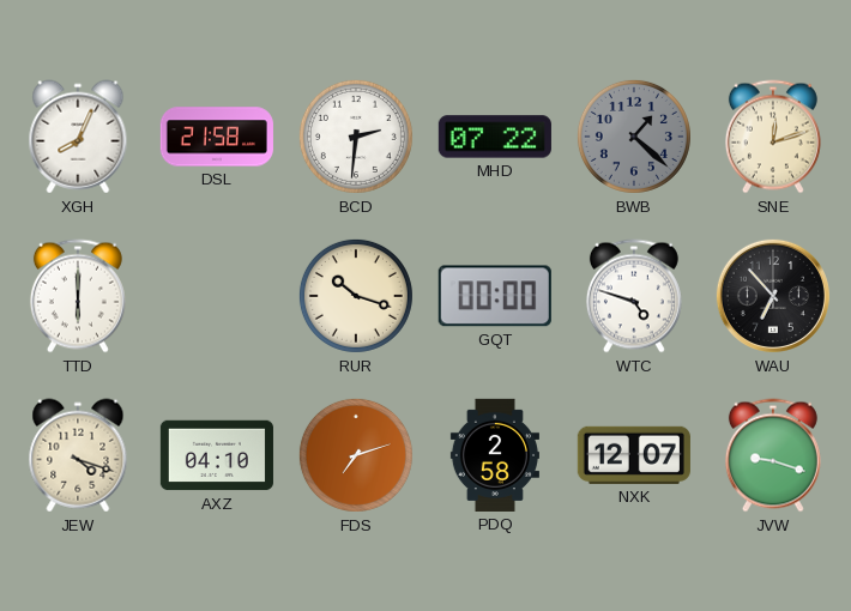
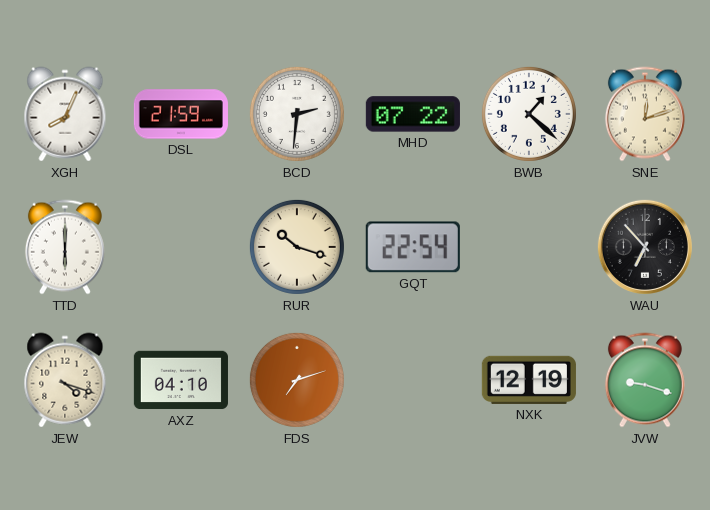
DSL: 21:58 -> 21:59 (181, 114)
BWB dial: grey -> white (529, 114)
GQT: 00:00 -> 22:54 (413, 247)
WTC: 4:48 -> none (634, 296)
PDQ: 2:58 -> none (495, 455)
NXK: 12:07 -> 12:19 (529, 380)
